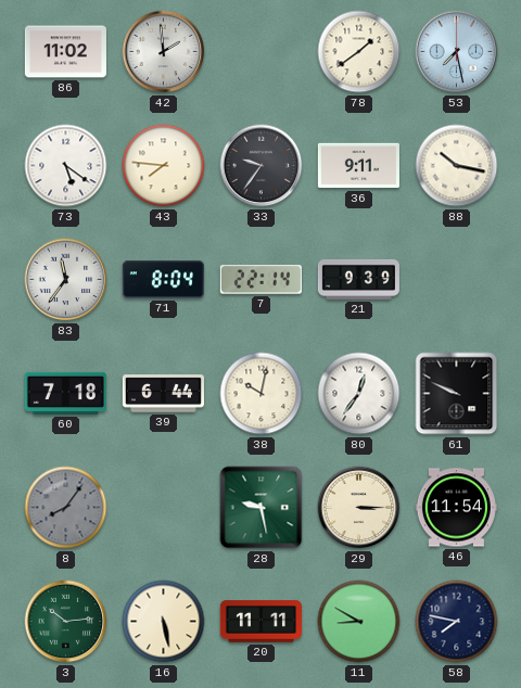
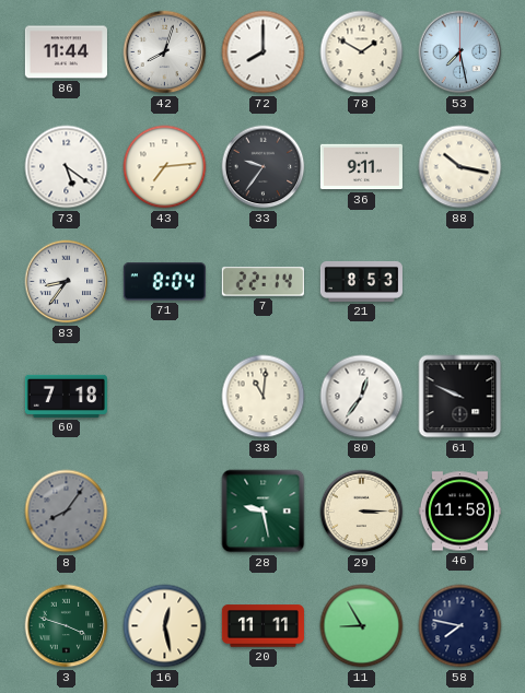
86: 11:02 -> 11:44 (66, 52)
42: 1:59 -> 8:03 (165, 52)
72: none -> 8:00 (264, 52)
78: 1:39 -> 1:50 (362, 52)
43: 7:46 -> 7:14 (165, 167)
83: 11:36 -> 8:36 (67, 282)
21: 9:39 -> 8:53 (361, 281)
39: 6:44 -> none (163, 394)
38: 10:02 -> 11:01 (264, 397)
46: 11:54 -> 11:58 (459, 512)
3: 10:14 -> 3:48 (67, 626)
16: 5:28 -> 12:28 (165, 626)
11: 8:50 -> 8:55 (362, 626)
